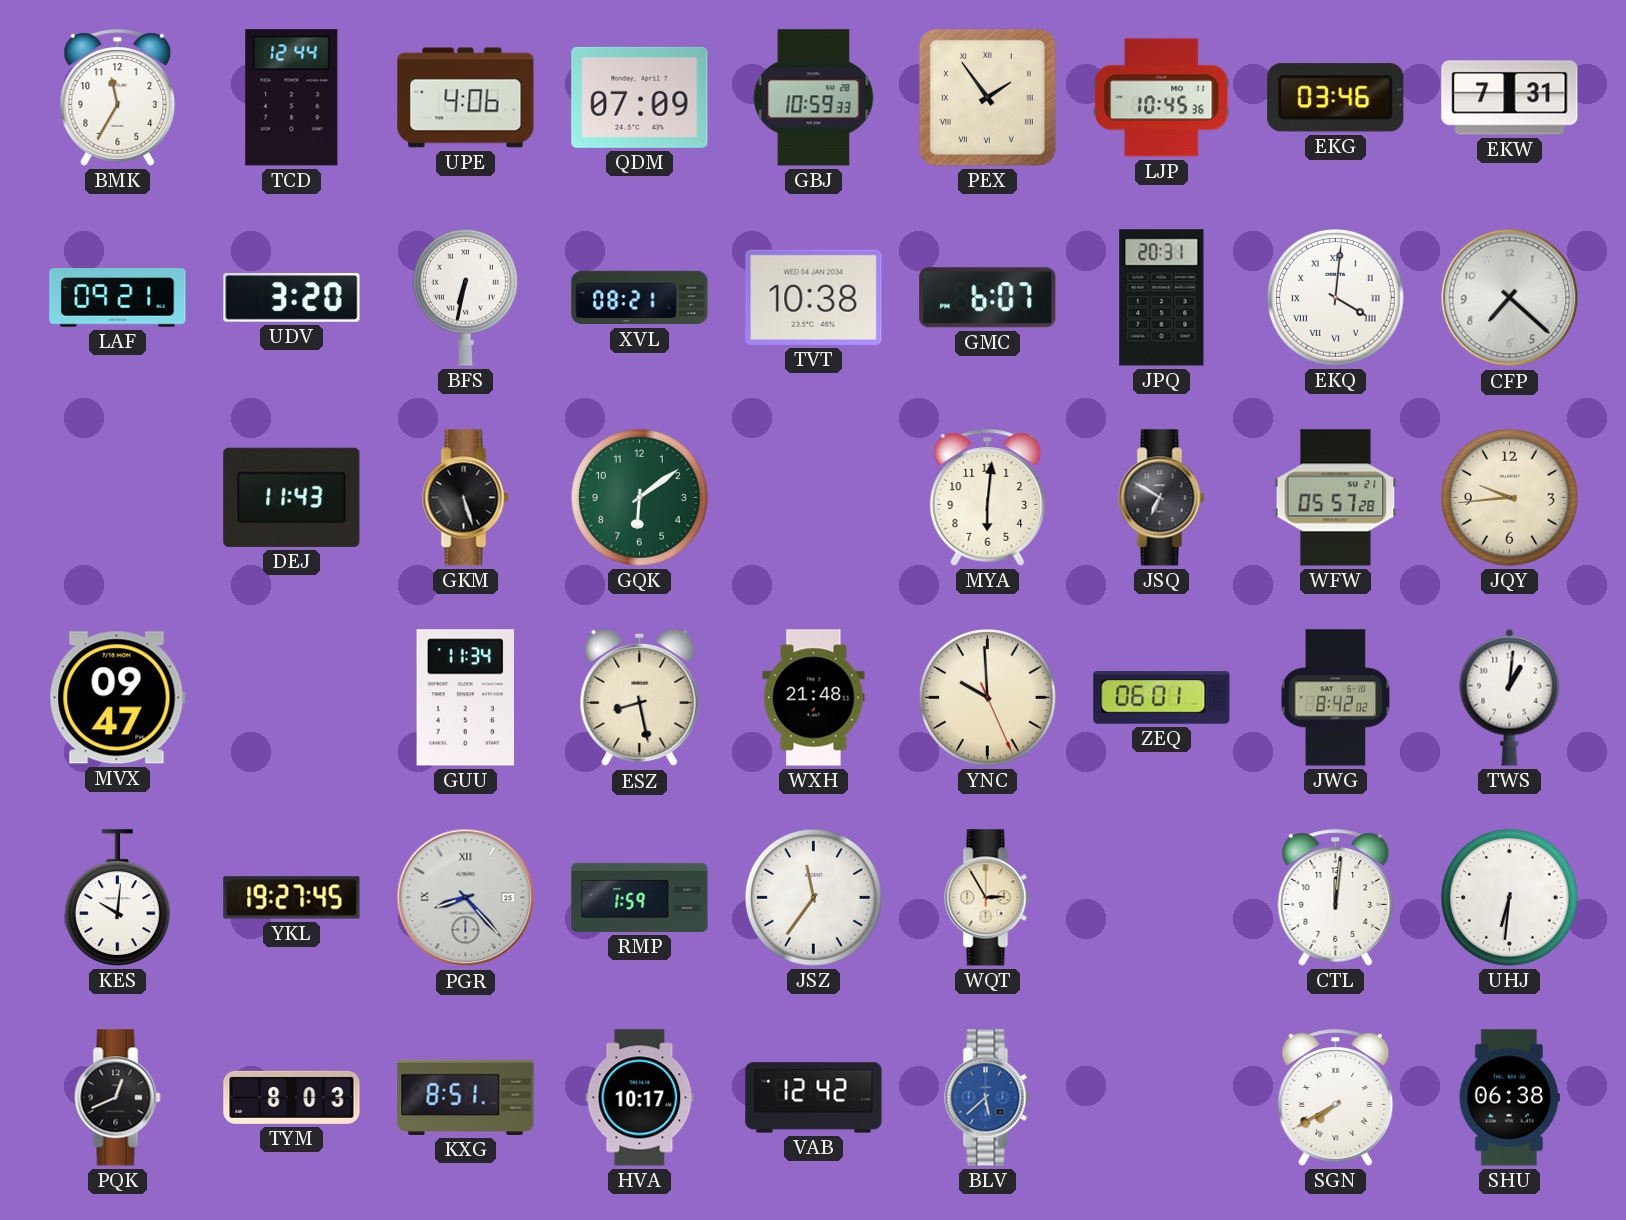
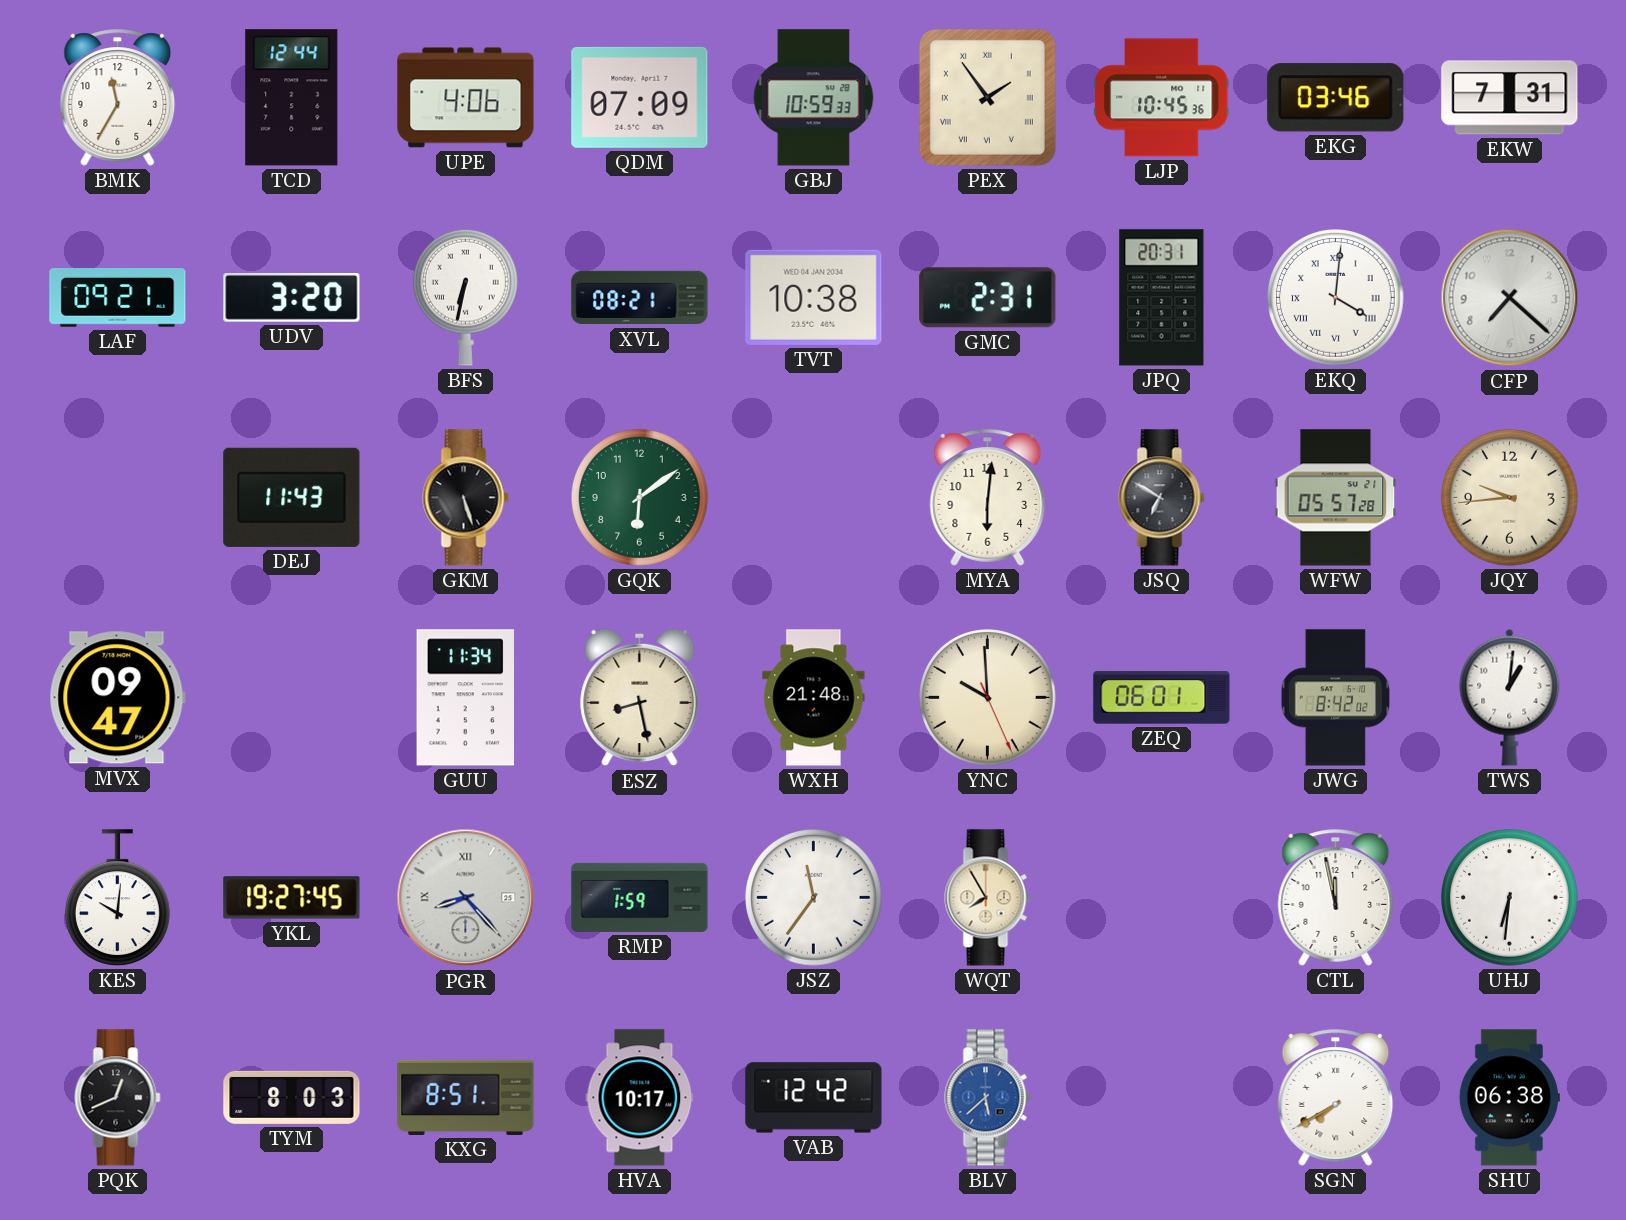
GMC: 6:07 -> 2:31 (988, 298)
WQT: 2:55 -> 7:55 (988, 898)
CTL: 12:01 -> 11:58 (1336, 898)
